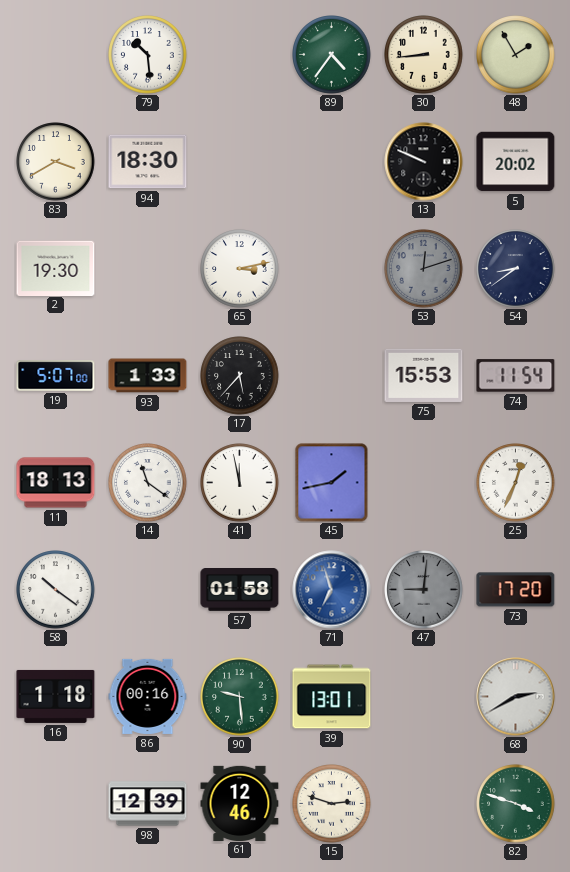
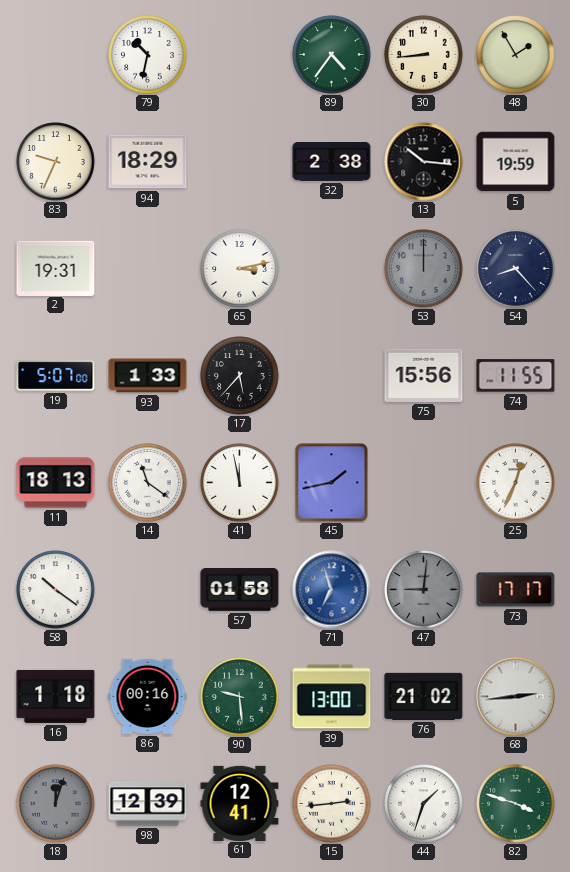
79: 10:29 -> 10:32 (148, 55)
83: 3:40 -> 9:34 (56, 162)
94: 18:30 -> 18:29 (148, 162)
32: none -> 2:38 (332, 162)
13: 9:49 -> 10:16 (424, 162)
5: 20:02 -> 19:59 (516, 162)
2: 19:30 -> 19:31 (56, 268)
53: 12:12 -> 12:00 (424, 269)
54: 8:39 -> 8:23 (516, 269)
75: 15:53 -> 15:56 (424, 375)
74: 11:54 -> 11:55 (516, 376)
73: 17:20 -> 17:17 (516, 590)
39: 13:01 -> 13:00 (332, 697)
76: none -> 21:02 (424, 696)
68: 2:40 -> 2:44 (516, 697)
18: none -> 12:03 (56, 804)
61: 12:46 -> 12:41 (240, 803)
15: 2:48 -> 2:44 (332, 804)
44: none -> 1:33 (424, 804)
